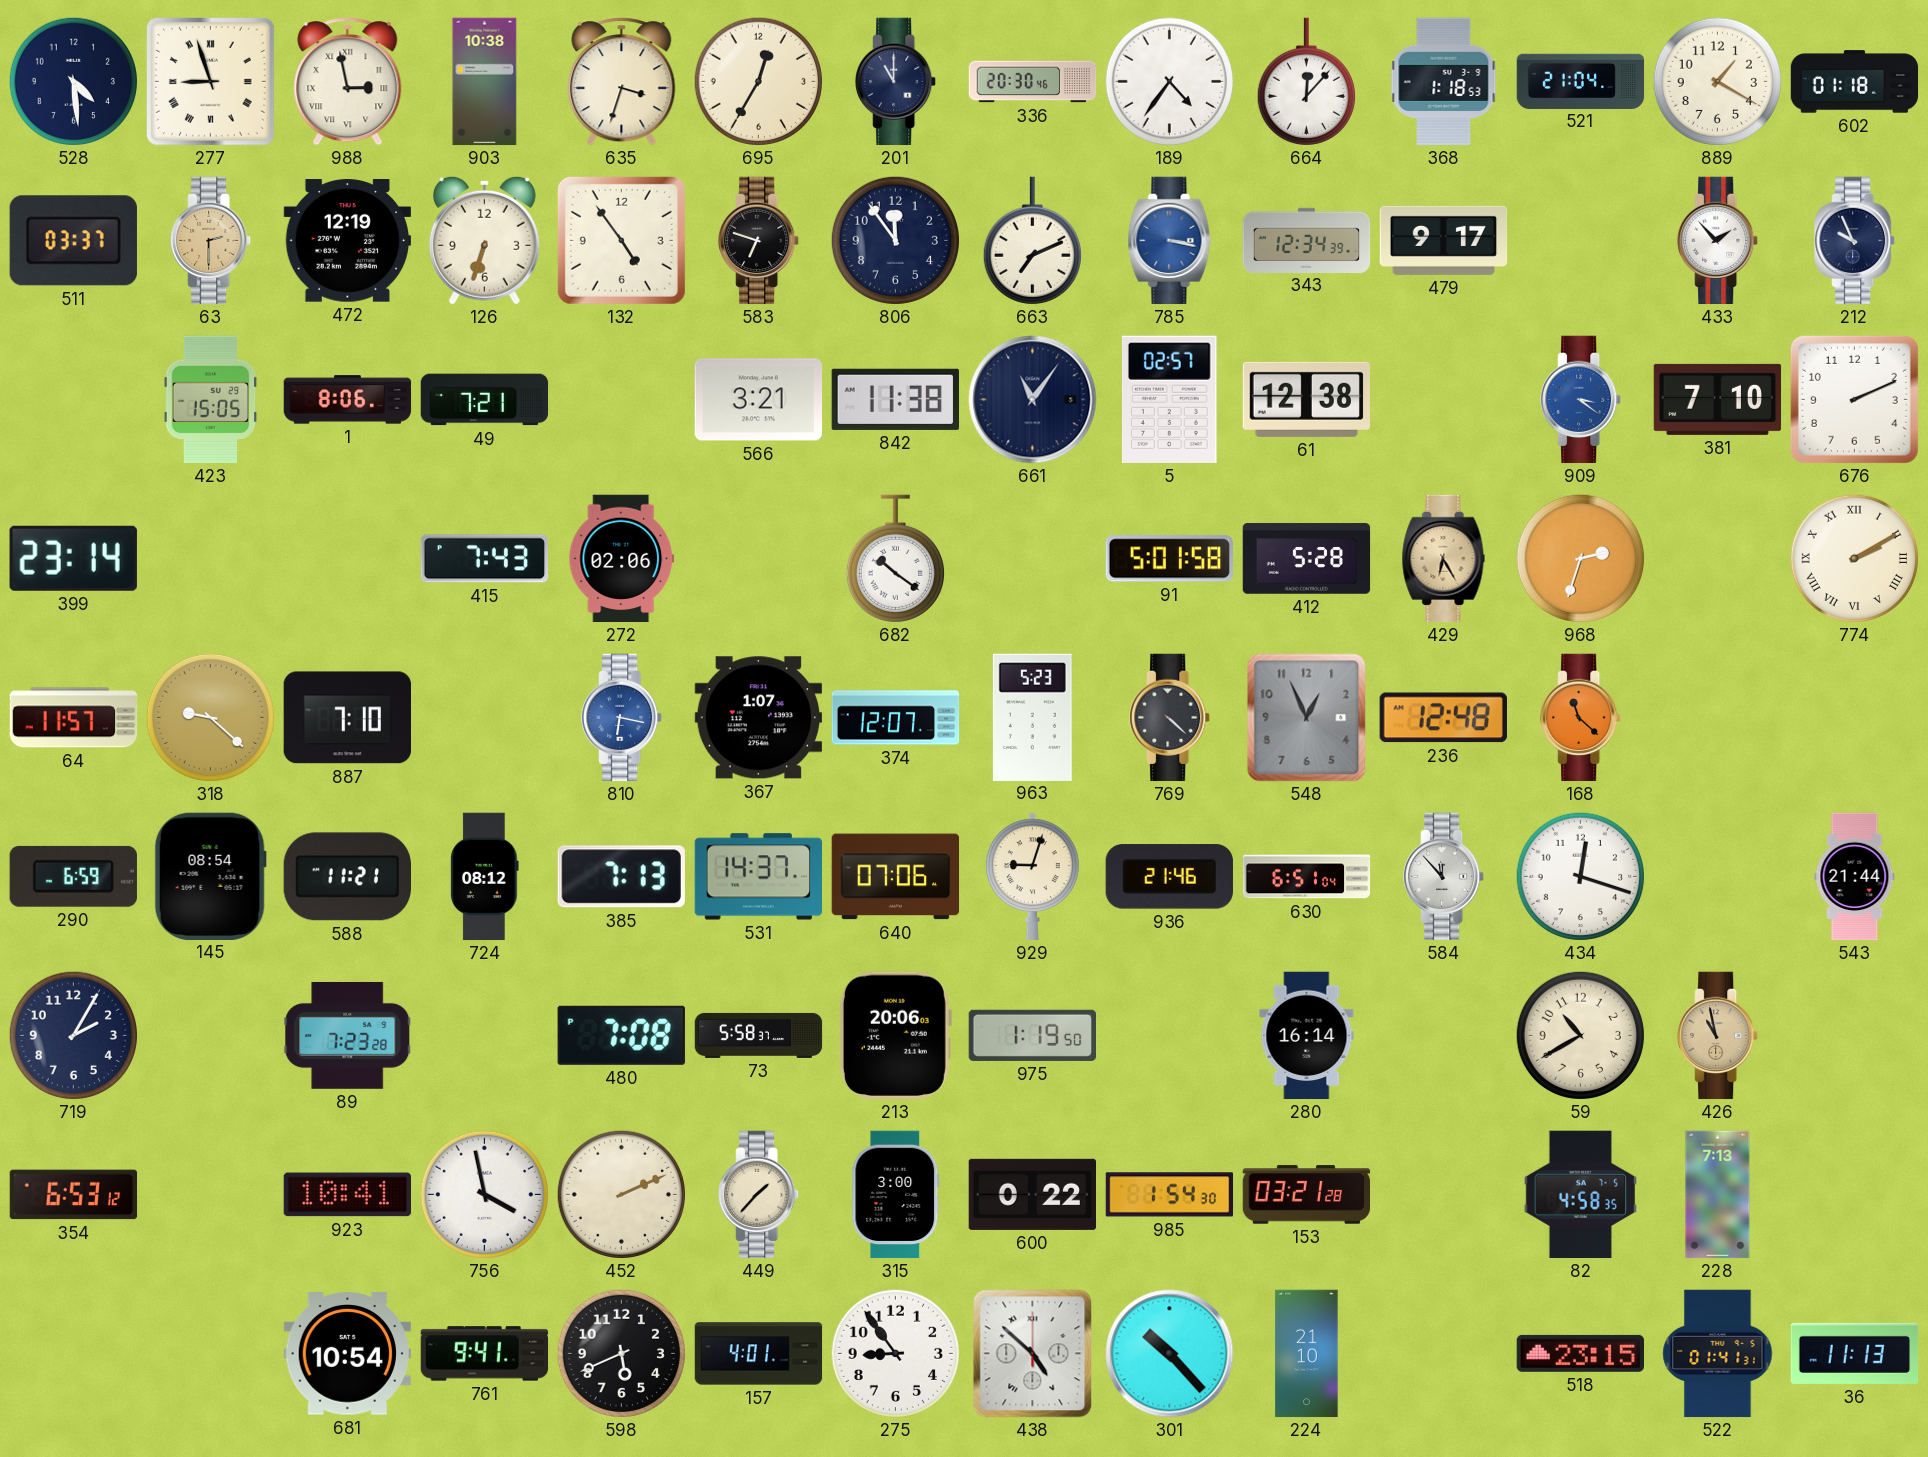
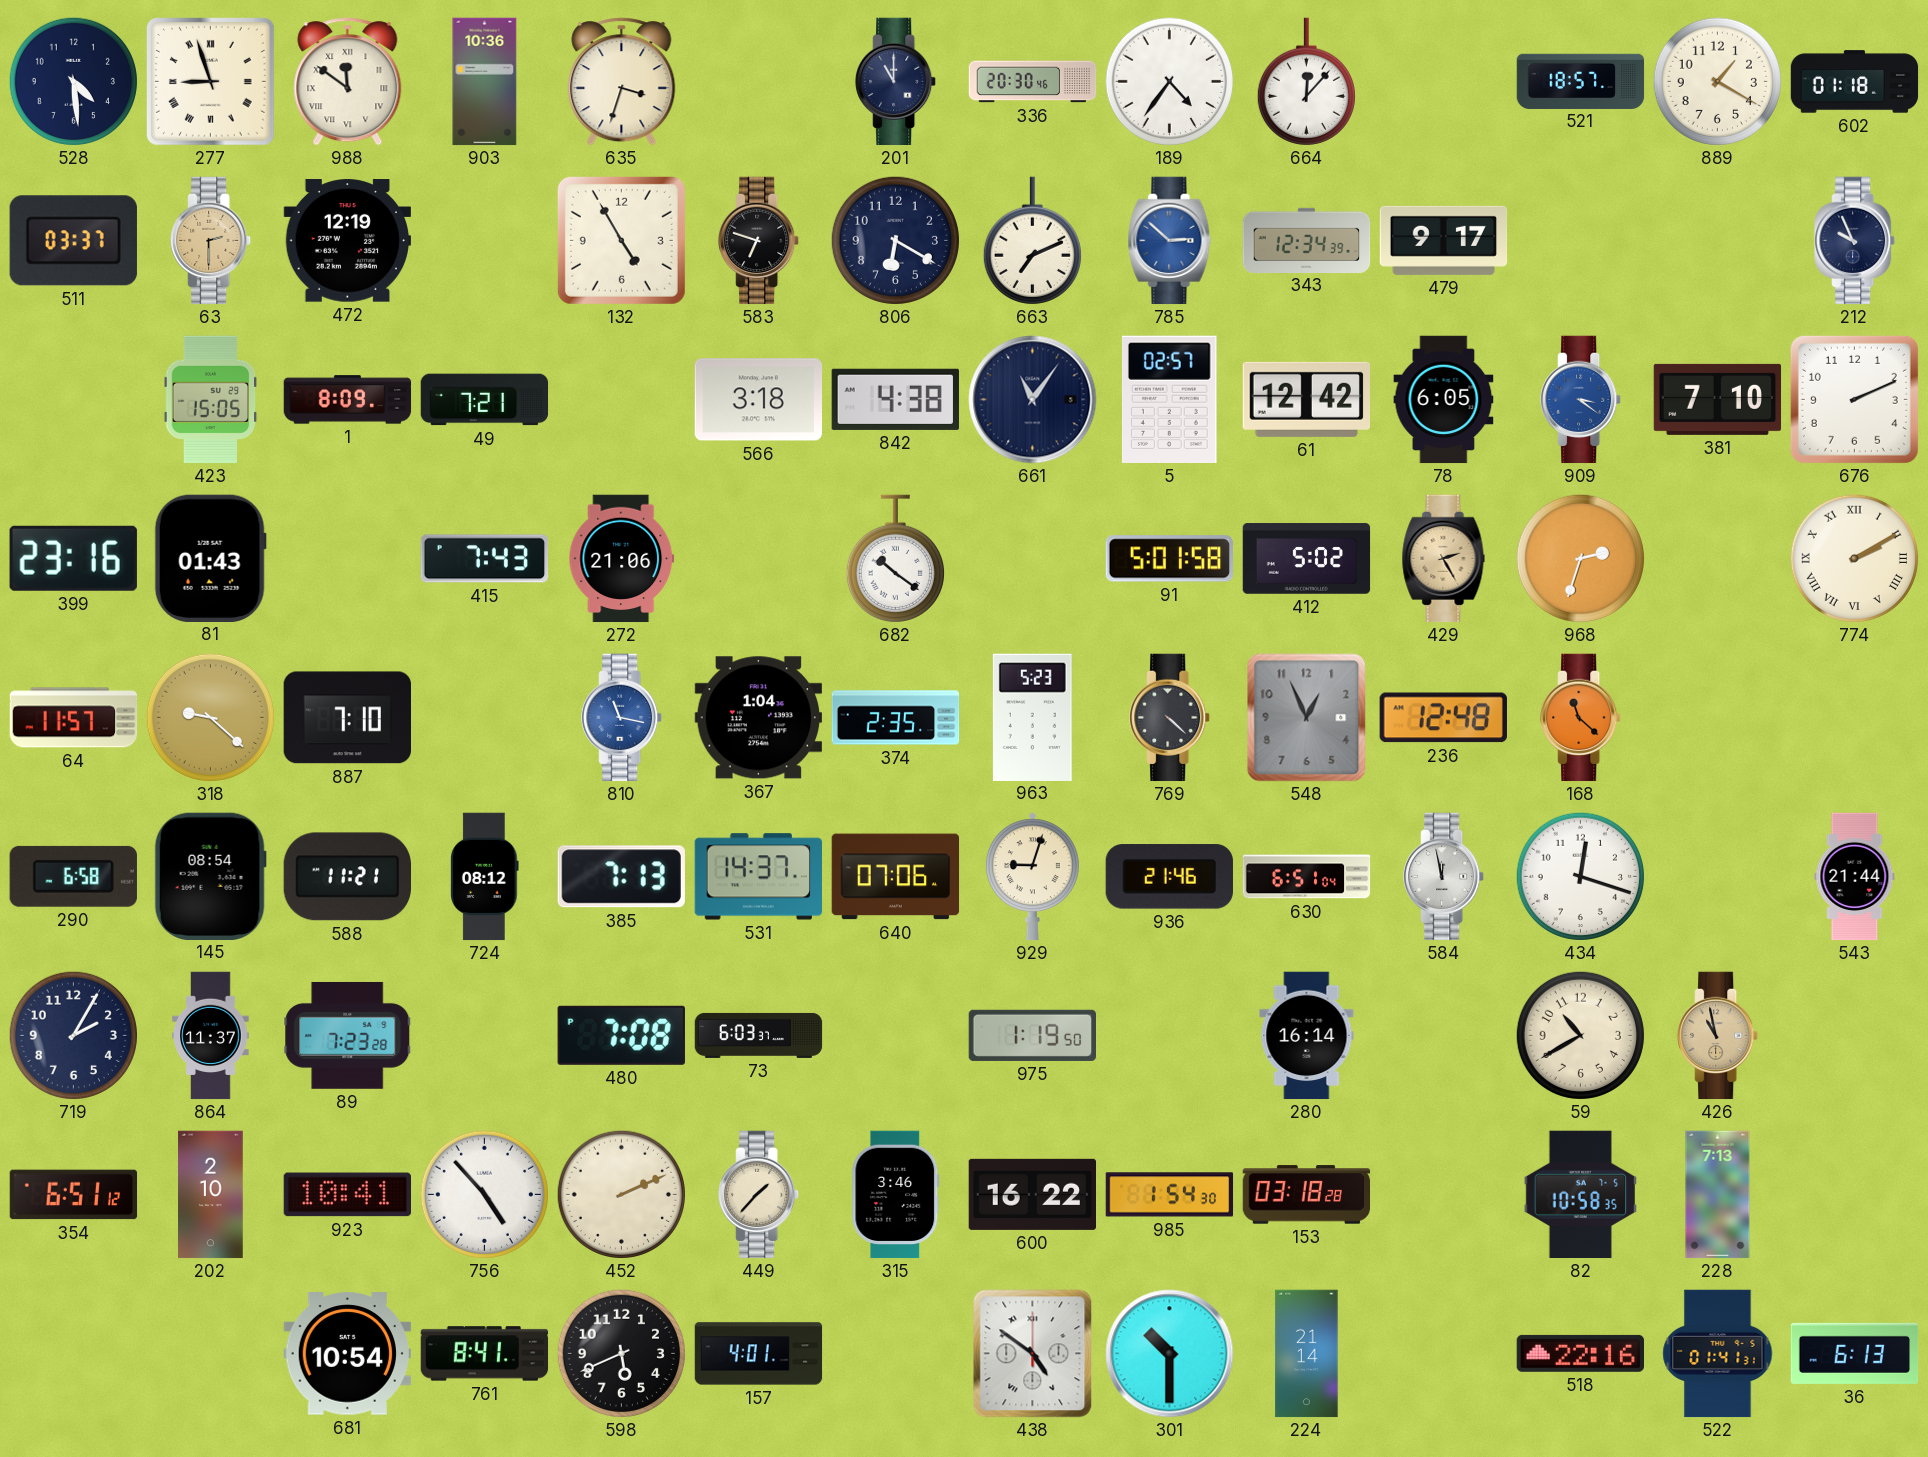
988: 2:58 -> 11:51 (348, 82)
903: 10:38 -> 10:36 (485, 82)
695: 12:35 -> none (758, 81)
368: 1:18 -> none (1444, 82)
521: 21:04 -> 18:57 (1581, 81)
126: 6:33 -> none (484, 240)
132: 4:54 -> 4:55 (621, 240)
806: 11:54 -> 6:20 (895, 240)
785: 3:17 -> 2:52 (1170, 241)
433: 1:53 -> none (1718, 241)
1: 8:06 -> 8:09 (348, 400)
566: 3:21 -> 3:18 (758, 400)
842: 11:38 -> 4:38 (895, 399)
61: 12:38 -> 12:42 (1306, 399)
78: none -> 6:05 (1444, 400)
399: 23:14 -> 23:16 (73, 558)
81: none -> 01:43 (210, 558)
272: 02:06 -> 21:06 (622, 559)
412: 5:28 -> 5:02 (1307, 559)
429: 6:25 -> 2:25 (1444, 559)
810: 6:17 -> 11:17 (622, 718)
367: 1:07 -> 1:04 (758, 718)
374: 12:07 -> 2:35 (896, 718)
290: 6:59 -> 6:58 (73, 876)
584: 11:53 -> 11:58 (1444, 877)
864: none -> 11:37 (211, 1036)
73: 5:58 -> 6:03 (759, 1035)
213: 20:06 -> none (895, 1035)
354: 6:53 -> 6:51 (74, 1195)
202: none -> 2:10 (211, 1195)
756: 3:58 -> 4:53 (484, 1194)
315: 3:00 -> 3:46 (896, 1195)
600: 0:22 -> 16:22 (1032, 1194)
153: 03:21 -> 03:18 (1307, 1195)
82: 4:58 -> 10:58 (1580, 1195)
761: 9:41 -> 8:41 (485, 1354)
275: 8:54 -> none (895, 1353)
438: 4:52 -> 4:51 (1033, 1354)
301: 10:23 -> 10:30 (1170, 1354)
224: 21:10 -> 21:14 (1307, 1354)
518: 23:15 -> 22:16 (1580, 1353)
36: 11:13 -> 6:13 (1855, 1353)
